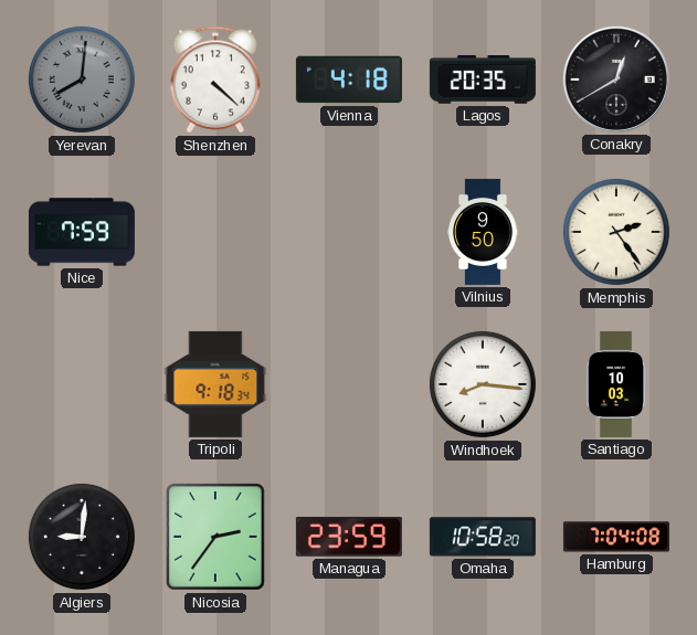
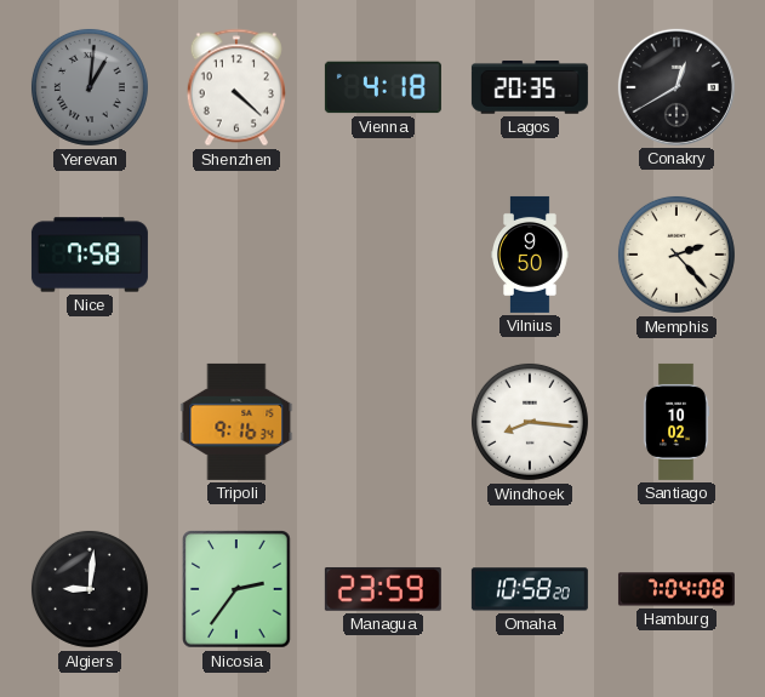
Yerevan: 8:01 -> 1:01 (90, 87)
Nice: 7:59 -> 7:58 (90, 255)
Memphis: 2:24 -> 2:23 (676, 255)
Tripoli: 9:18 -> 9:16 (236, 422)
Santiago: 10:03 -> 10:02 (676, 422)
